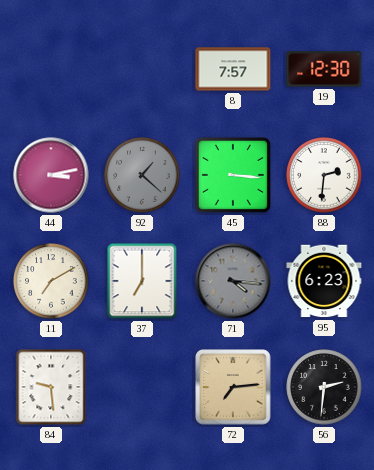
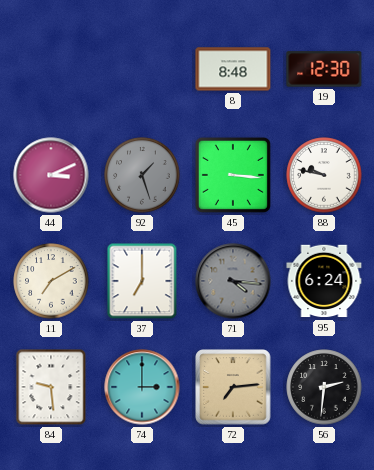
8: 7:57 -> 8:48 (233, 69)
44: 3:13 -> 3:11 (51, 175)
92: 1:22 -> 1:27 (142, 175)
88: 2:31 -> 9:47 (324, 175)
95: 6:23 -> 6:24 (324, 281)
74: none -> 3:00 (142, 387)
